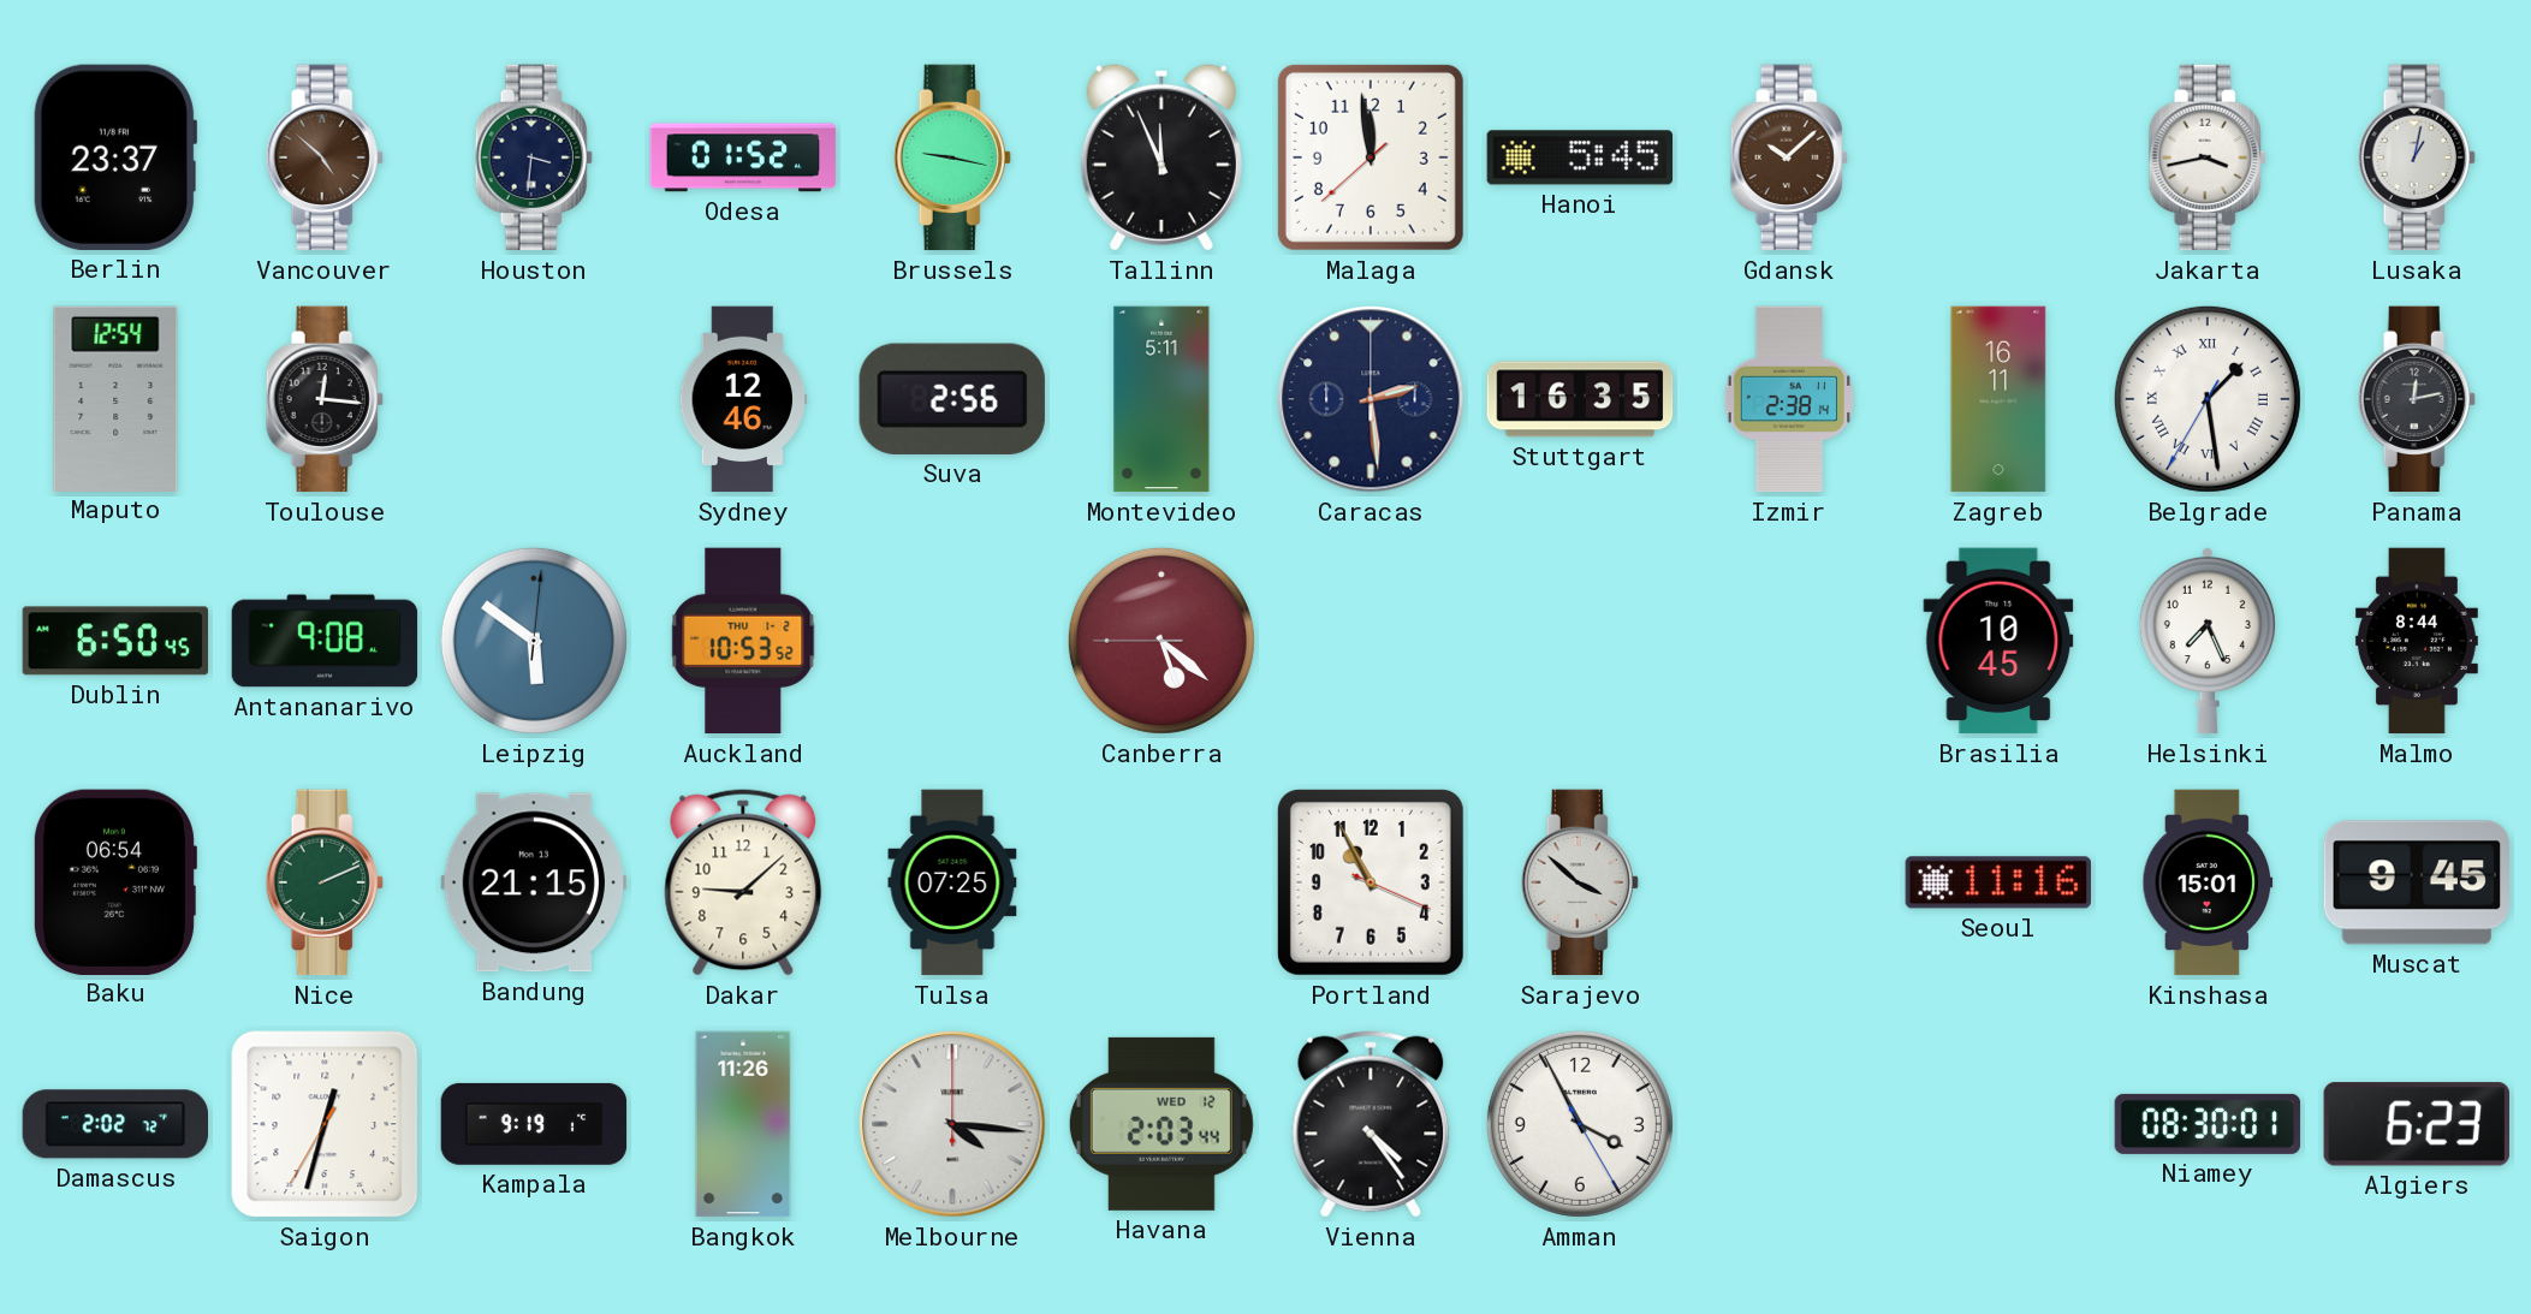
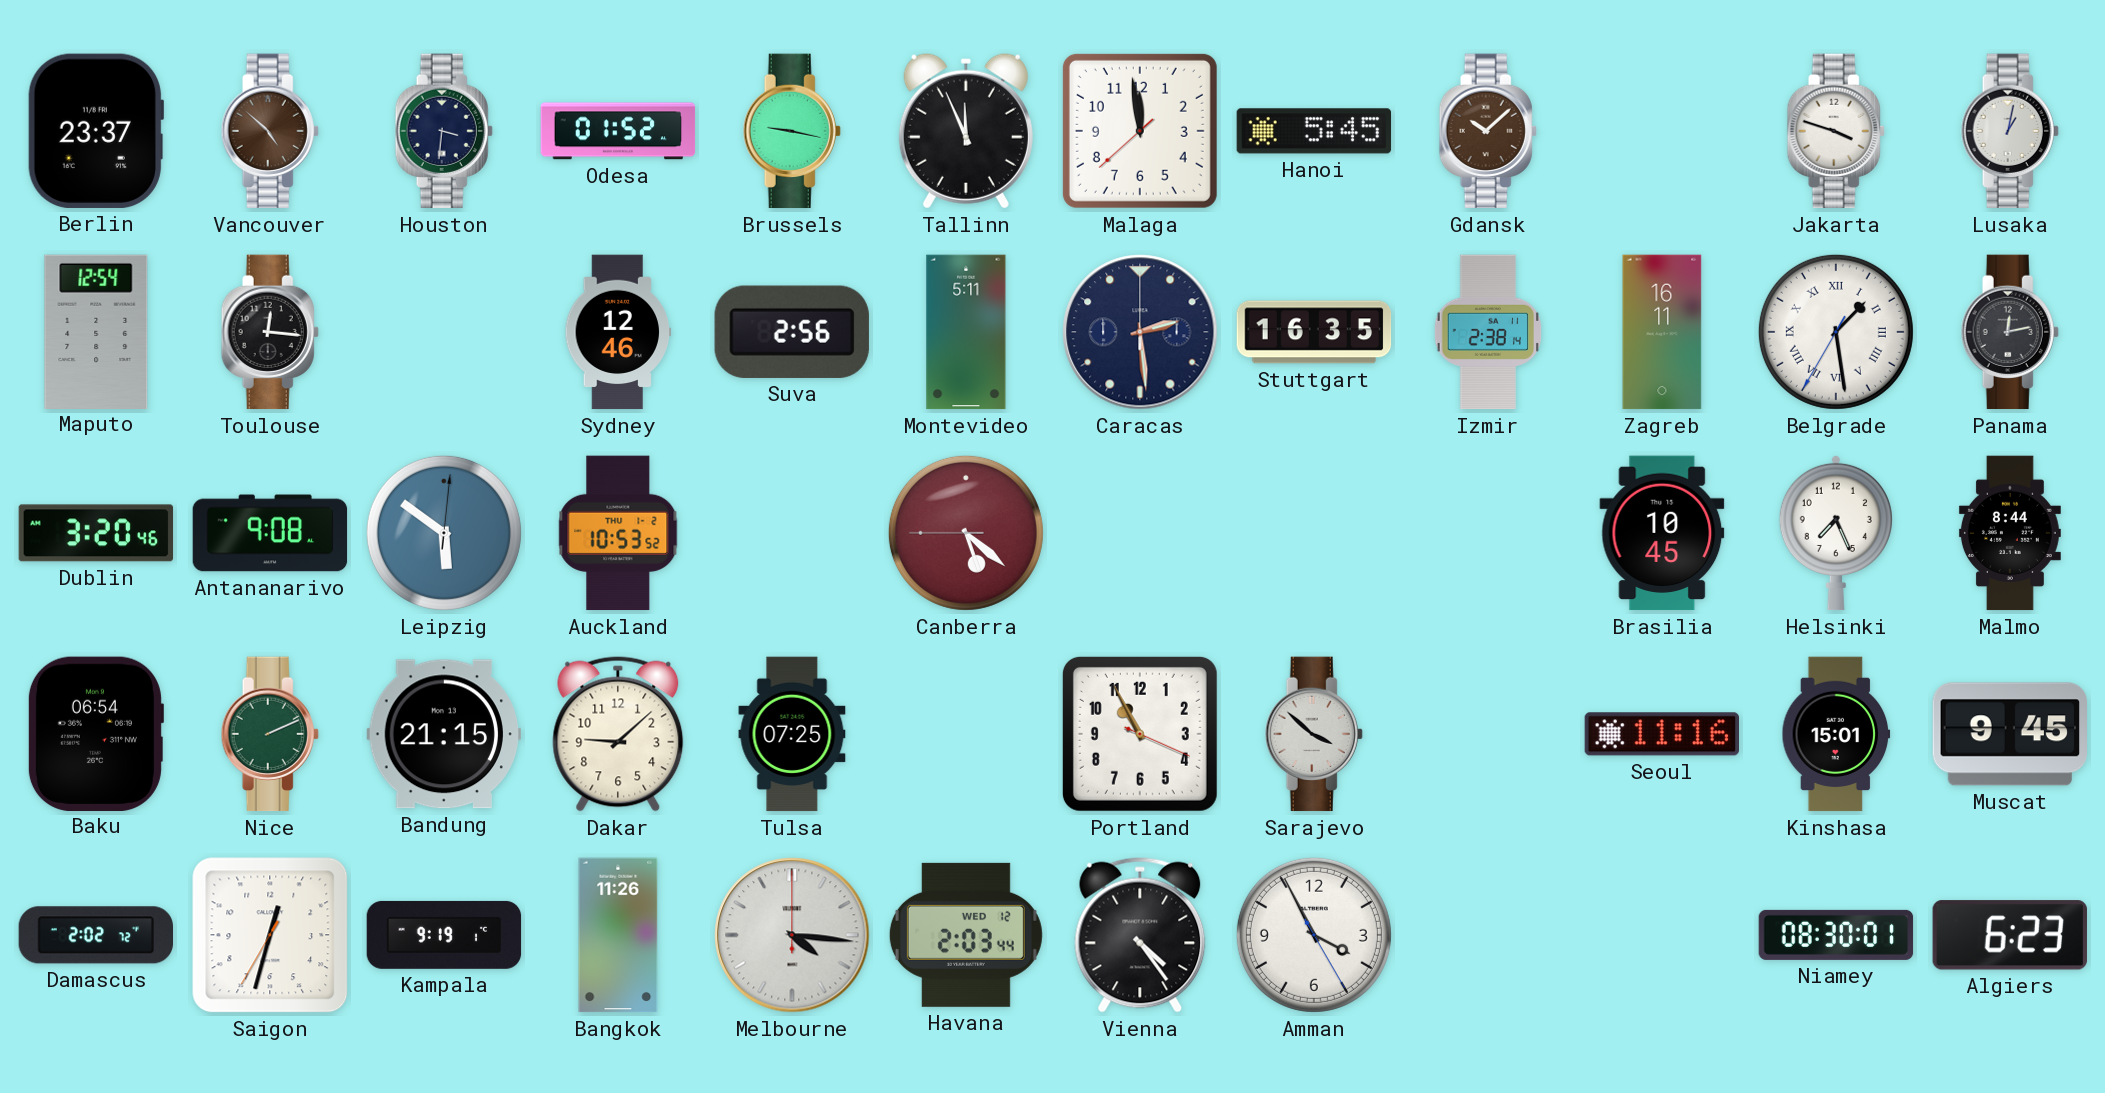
Jakarta: 3:43 -> 3:48 (1836, 131)
Dublin: 6:50 -> 3:20 (96, 533)
